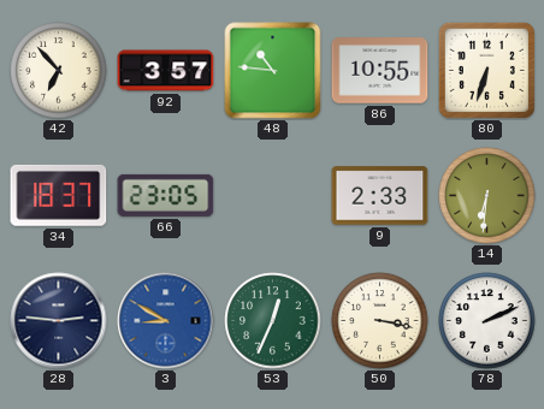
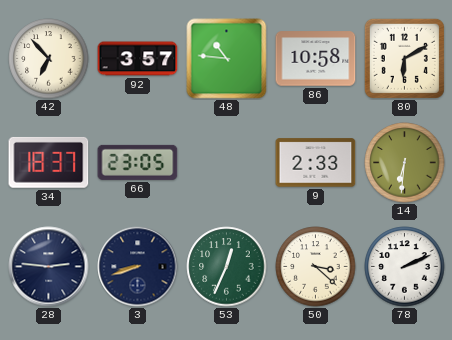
86: 10:55 -> 10:58 (316, 59)
80: 6:33 -> 6:10 (404, 58)
3: 8:50 -> 8:42 (138, 267)
3 dial: blue -> navy (138, 267)
50: 3:17 -> 3:22 (316, 267)
